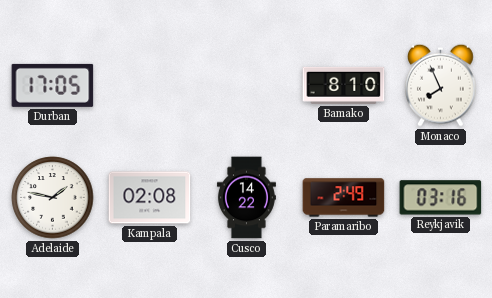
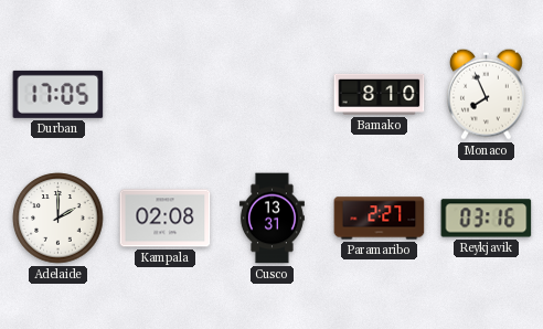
Adelaide: 1:47 -> 2:00 (58, 219)
Cusco: 14:22 -> 13:31 (271, 219)
Paramaribo: 2:49 -> 2:27 (380, 219)
